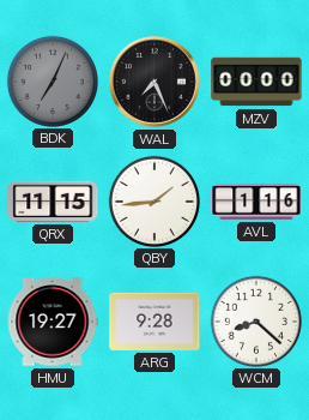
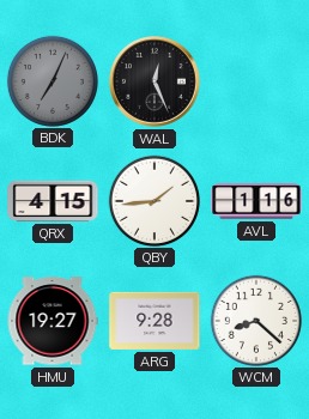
WAL: 7:26 -> 12:26 (156, 83)
MZV: 00:00 -> none (256, 82)
QRX: 11:15 -> 4:15 (53, 201)
